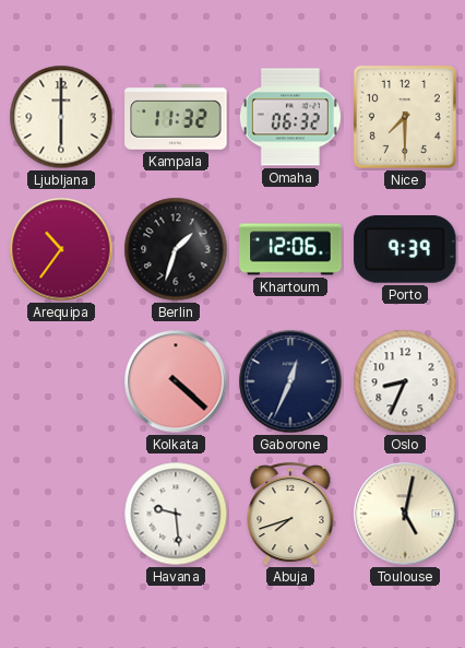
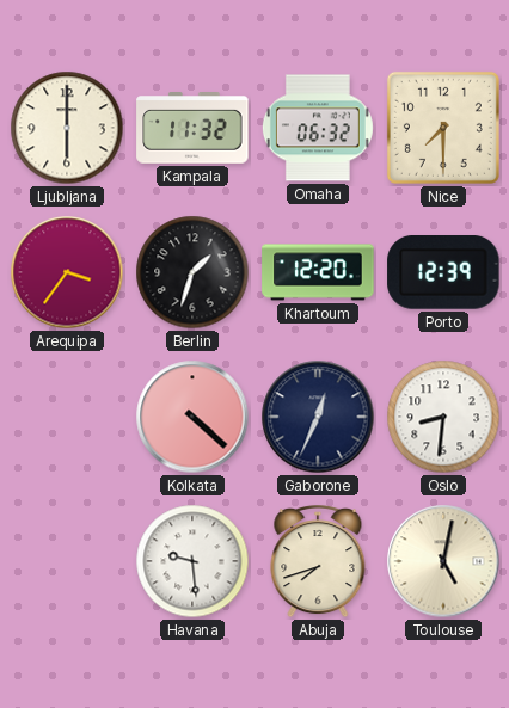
Arequipa: 10:36 -> 3:36 (67, 272)
Khartoum: 12:06 -> 12:20 (318, 272)
Porto: 9:39 -> 12:39 (443, 273)
Oslo: 8:34 -> 8:31 (443, 417)
